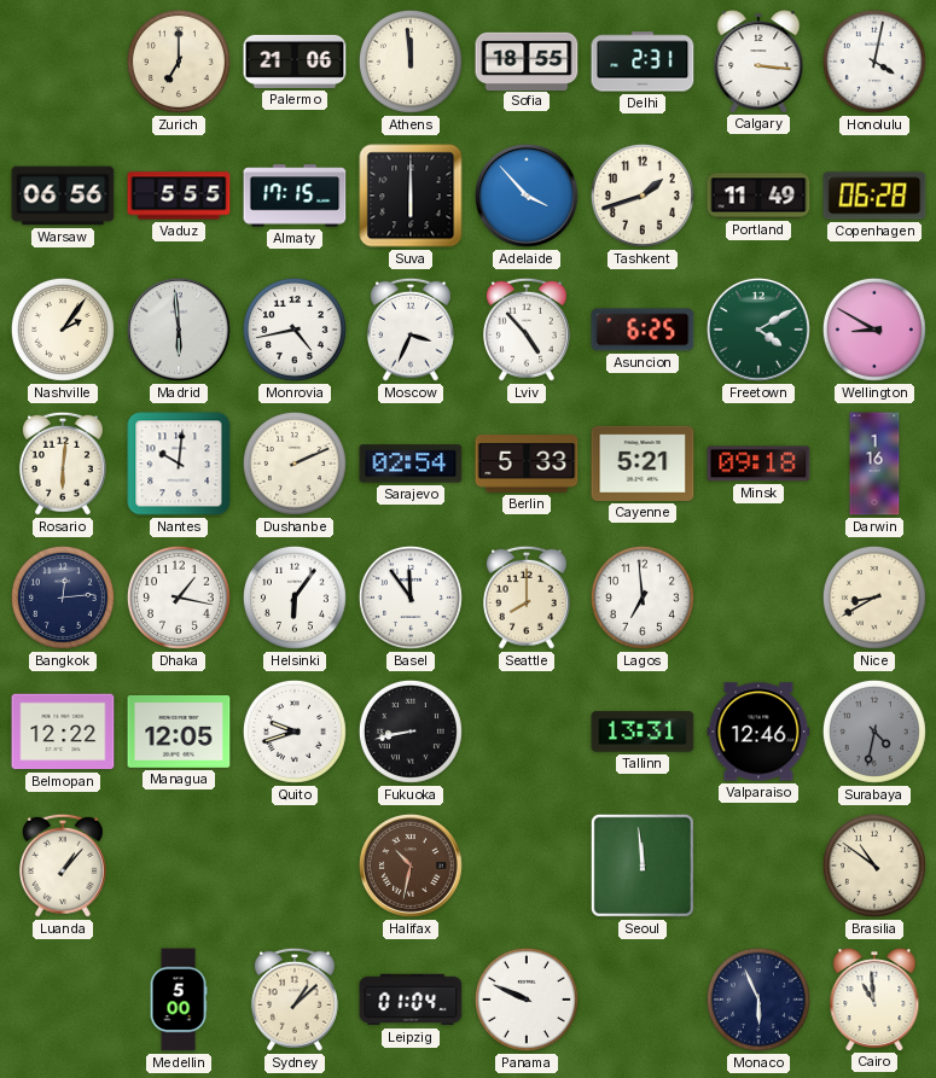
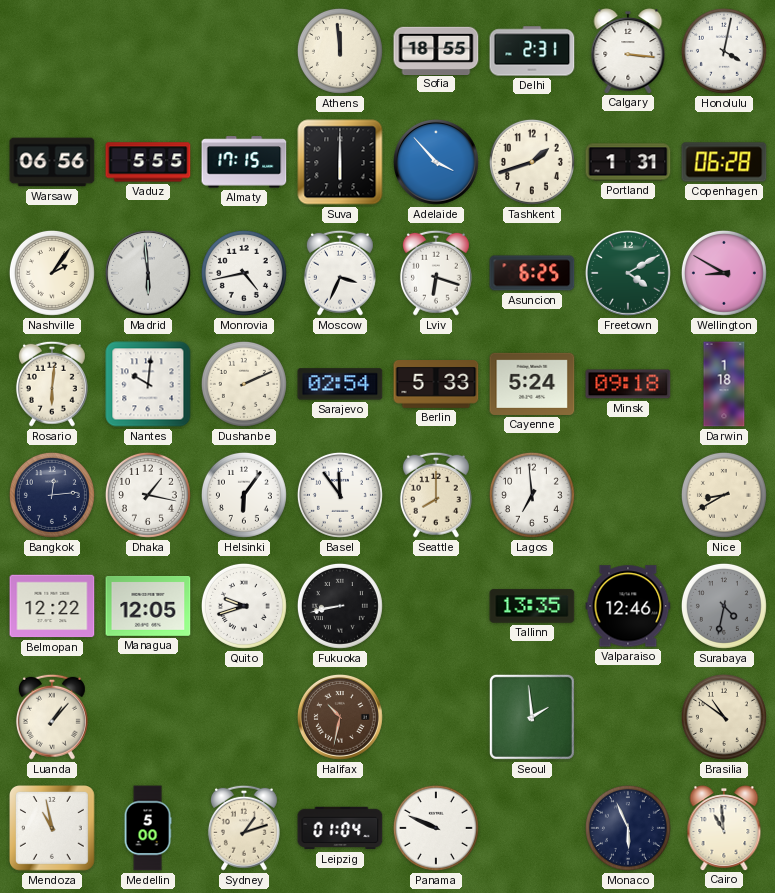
Zurich: 7:00 -> none (179, 62)
Palermo: 21:06 -> none (295, 62)
Portland: 11:49 -> 1:31 (628, 162)
Lviv: 4:53 -> 6:18 (436, 273)
Cayenne: 5:21 -> 5:24 (532, 384)
Darwin: 1:16 -> 1:18 (724, 384)
Tallinn: 13:31 -> 13:35 (532, 606)
Seoul: 11:59 -> 1:59 (532, 717)
Mendoza: none -> 10:58 (53, 829)
Sydney: 1:08 -> 1:12 (244, 828)
